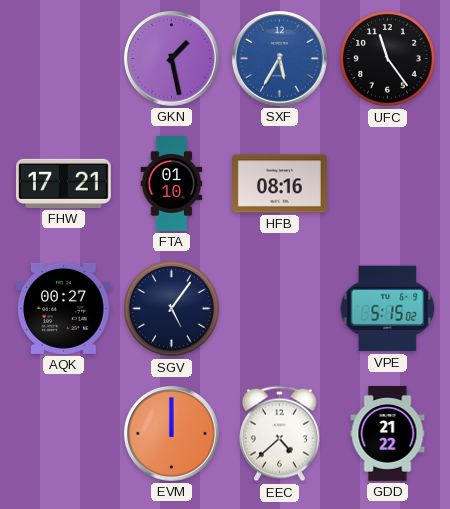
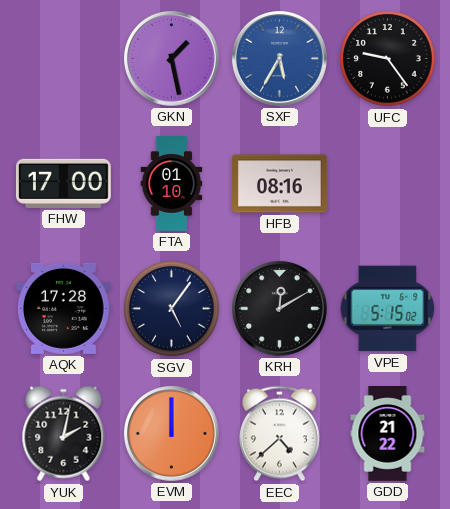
UFC: 11:24 -> 9:24 (388, 59)
FHW: 17:21 -> 17:00 (64, 183)
AQK: 00:27 -> 17:28 (63, 308)
KRH: none -> 12:10 (279, 308)
YUK: none -> 2:02 (64, 434)
